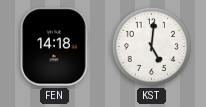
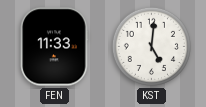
FEN: 14:18 -> 11:33 (55, 47)
